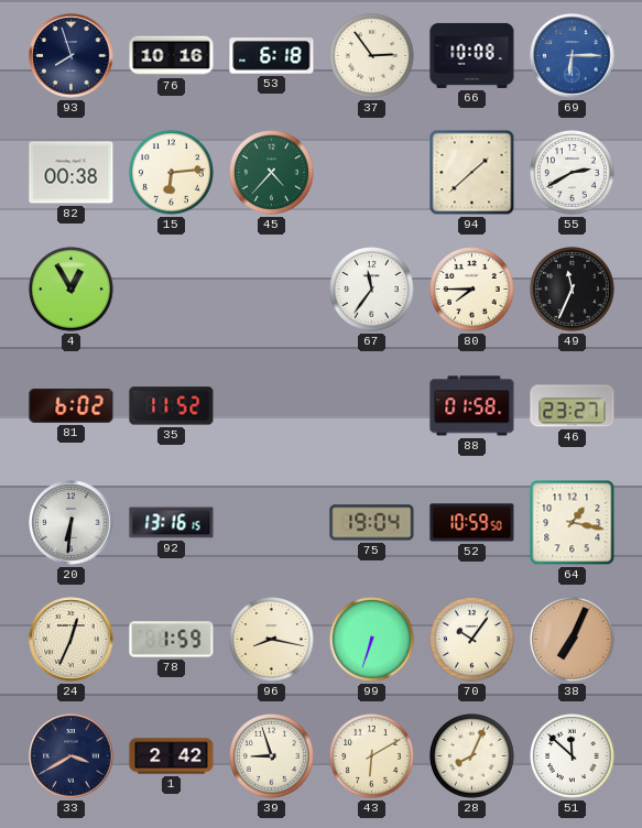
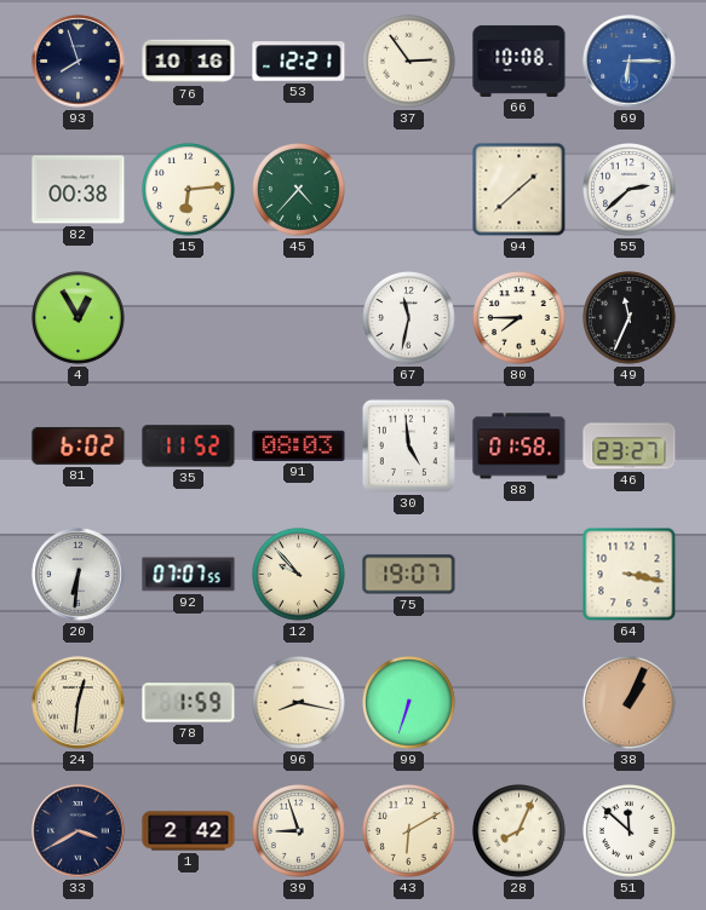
53: 6:18 -> 12:21 (299, 62)
55: 2:40 -> 2:38 (630, 190)
67: 11:36 -> 11:32 (409, 318)
91: none -> 08:03 (299, 445)
30: none -> 4:59 (408, 445)
92: 13:16 -> 07:07 (189, 575)
12: none -> 9:53 (299, 575)
75: 19:04 -> 19:07 (409, 575)
52: 10:59 -> none (472, 523)
64: 1:17 -> 3:17 (630, 575)
24: 12:34 -> 12:31 (79, 703)
70: 10:06 -> none (472, 640)
38: 7:04 -> 1:04 (630, 703)
